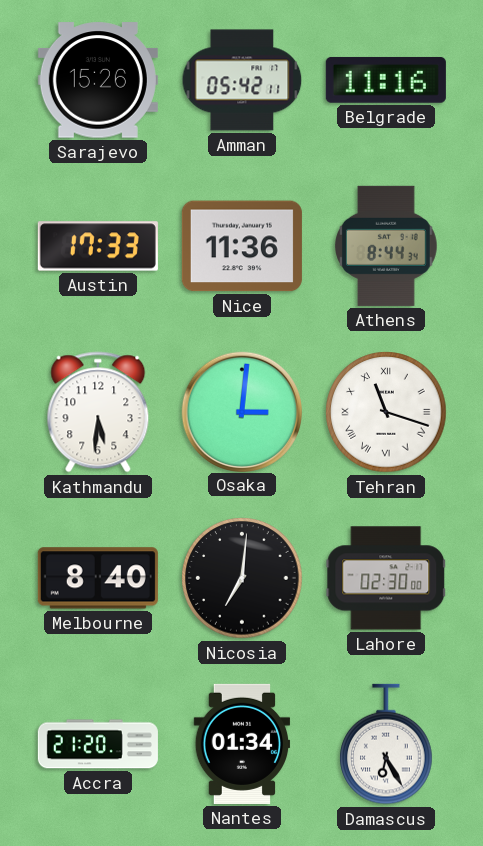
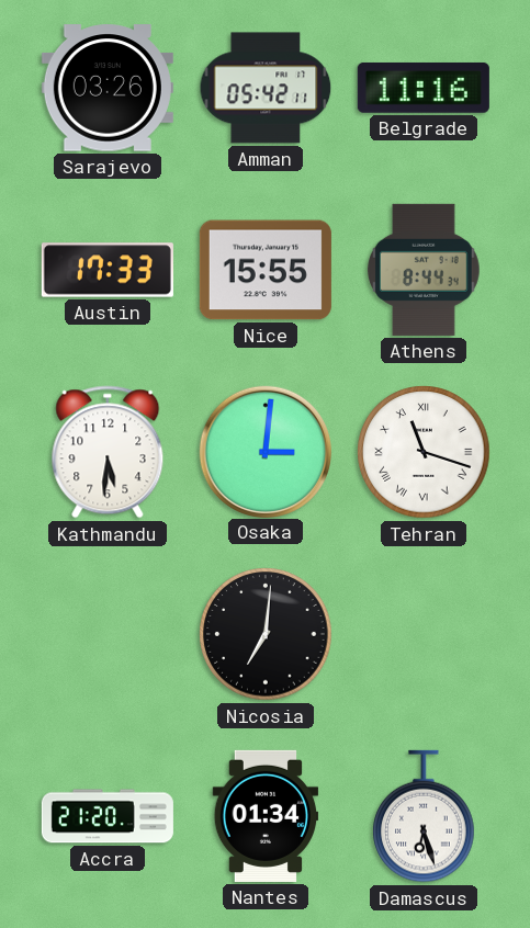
Sarajevo: 15:26 -> 03:26 (108, 88)
Nice: 11:36 -> 15:55 (266, 270)
Melbourne: 8:40 -> none (98, 578)
Lahore: 02:30 -> none (386, 578)
Damascus: 6:25 -> 6:27 (424, 816)
